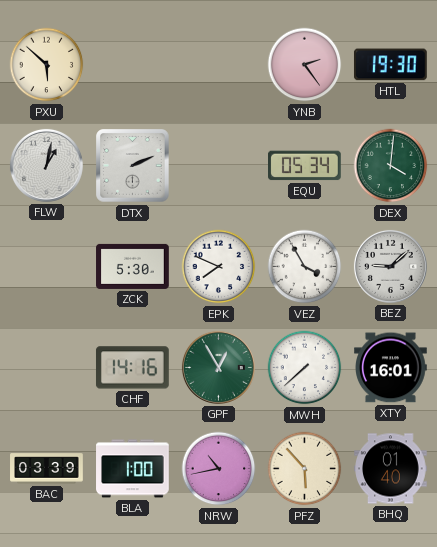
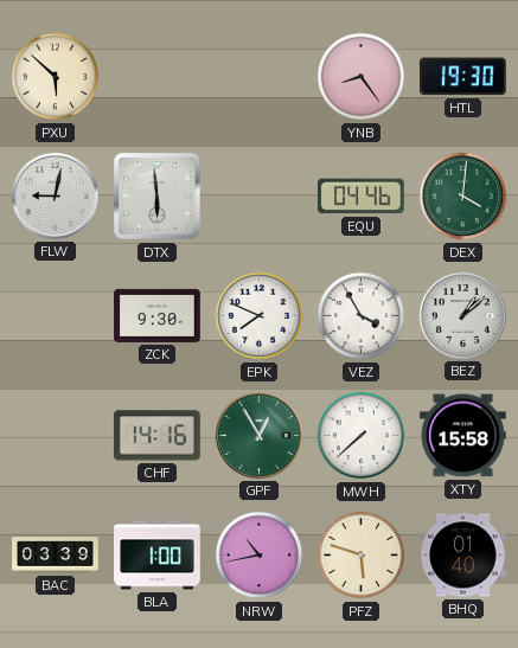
YNB: 2:24 -> 8:24 (362, 77)
FLW: 1:02 -> 9:02 (55, 195)
DTX: 2:11 -> 5:59 (158, 197)
EQU: 05:34 -> 04:46 (362, 197)
ZCK: 5:30 -> 9:30 (158, 315)
BEZ: 9:08 -> 1:08 (462, 315)
XTY: 16:01 -> 15:58 (463, 436)
PFZ: 5:53 -> 5:48 (362, 556)
